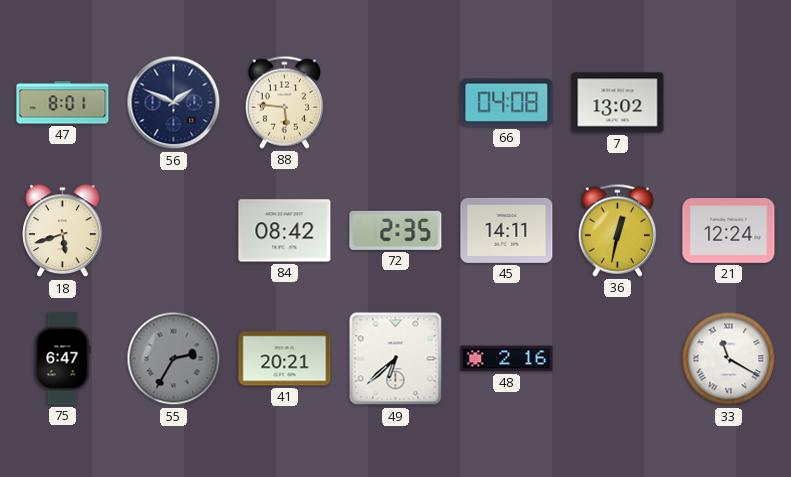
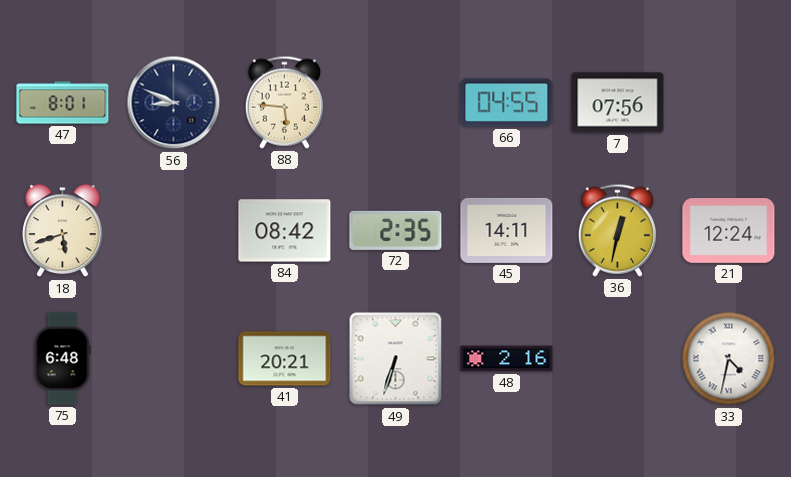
56: 1:49 -> 8:49 (174, 103)
66: 04:08 -> 04:55 (507, 103)
7: 13:02 -> 07:56 (618, 103)
75: 6:47 -> 6:48 (62, 359)
55: 2:35 -> none (174, 359)
49: 6:38 -> 6:33 (396, 359)
33: 11:20 -> 4:32 (729, 359)
